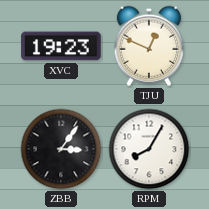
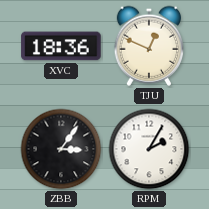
XVC: 19:23 -> 18:36 (61, 46)
RPM: 8:05 -> 2:05 (149, 149)
